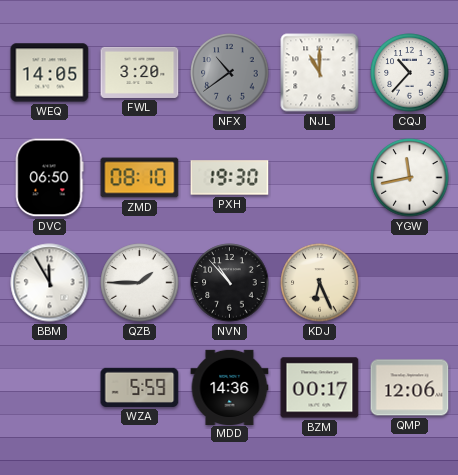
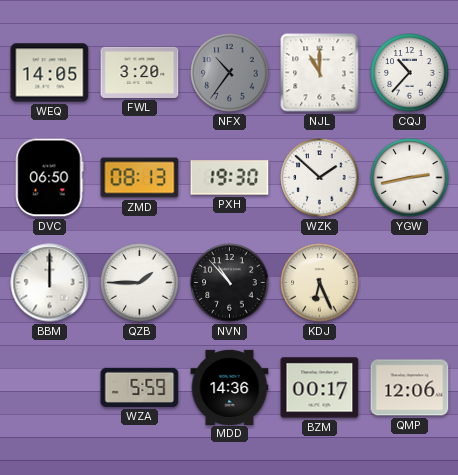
NFX: 10:39 -> 10:36 (230, 73)
ZMD: 08:10 -> 08:13 (140, 178)
WZK: none -> 1:52 (320, 178)
YGW: 11:43 -> 2:43 (410, 178)
BBM: 11:55 -> 12:00 (50, 283)
